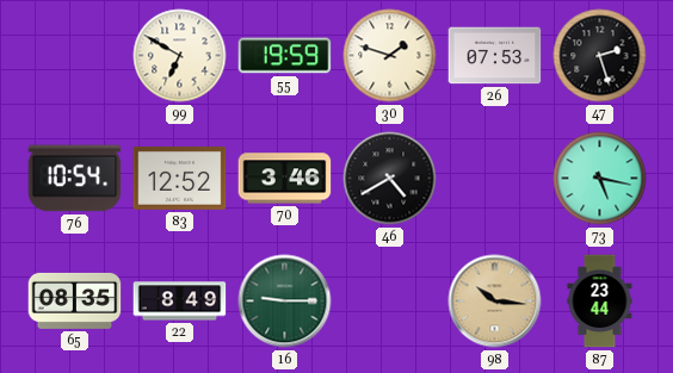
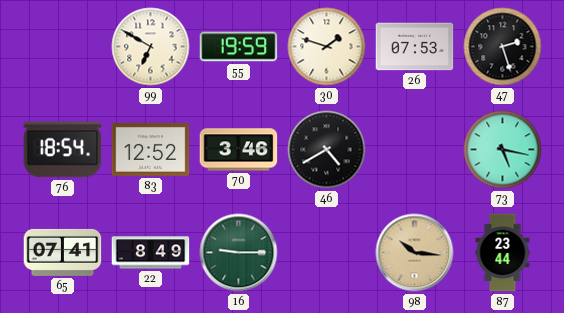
76: 10:54 -> 18:54 (63, 150)
65: 08:35 -> 07:41 (63, 252)
